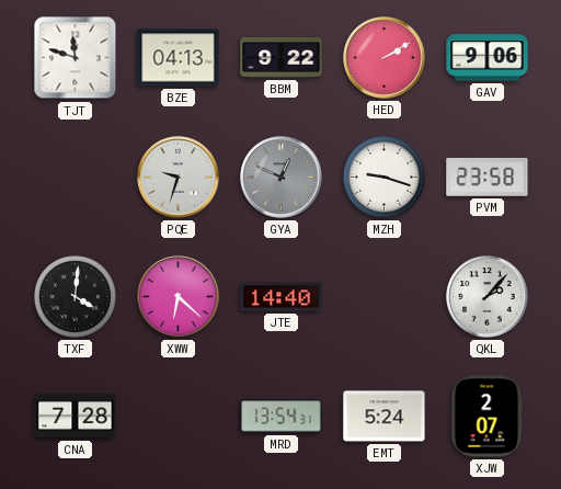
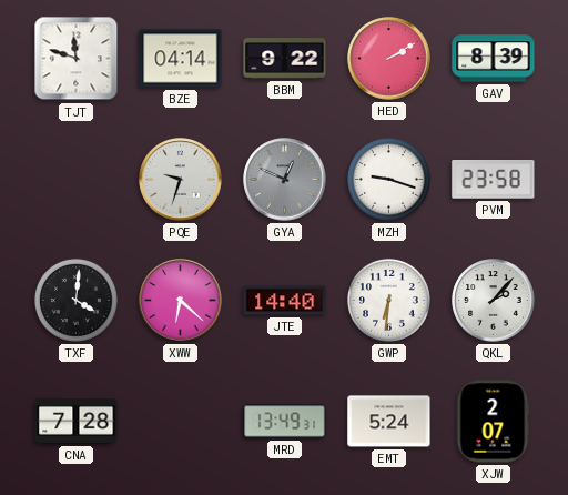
BZE: 04:13 -> 04:14 (181, 59)
GAV: 9:06 -> 8:39 (494, 59)
GWP: none -> 6:31 (388, 300)
MRD: 13:54 -> 13:49 (285, 422)
